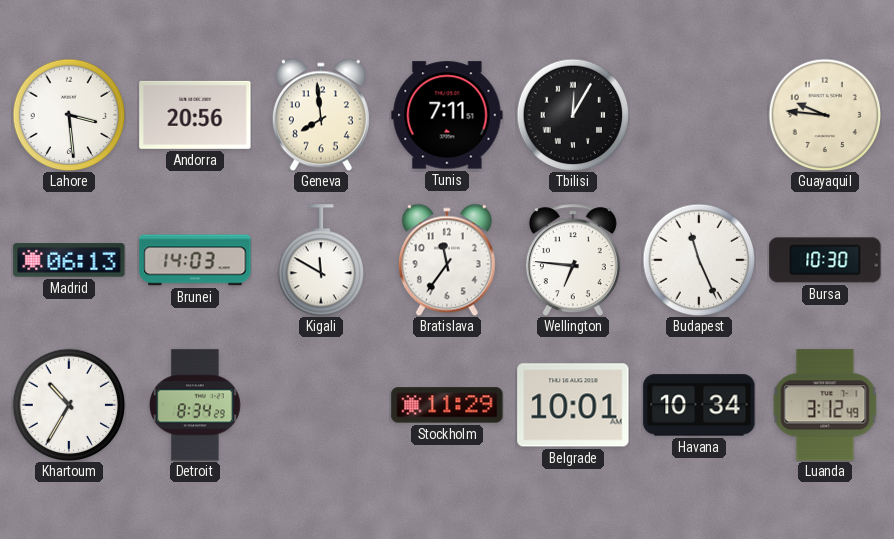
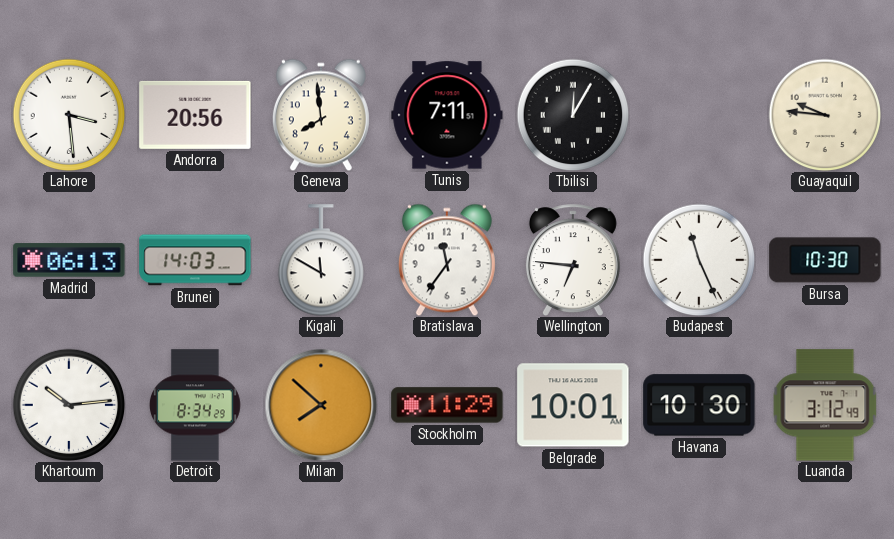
Khartoum: 10:35 -> 10:14 (69, 405)
Milan: none -> 7:52 (321, 405)
Havana: 10:34 -> 10:30 (699, 405)
